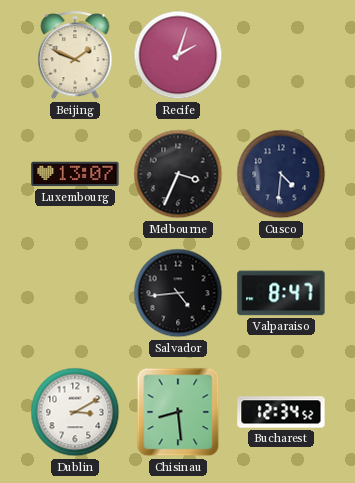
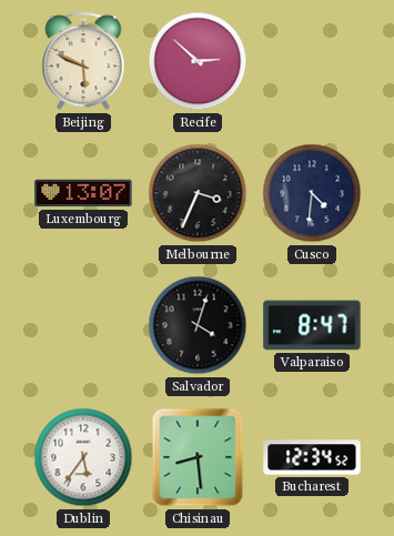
Beijing: 1:49 -> 5:49 (83, 62)
Recife: 2:03 -> 2:52 (198, 61)
Salvador: 4:44 -> 4:03 (198, 325)
Dublin: 3:10 -> 5:36 (83, 457)
